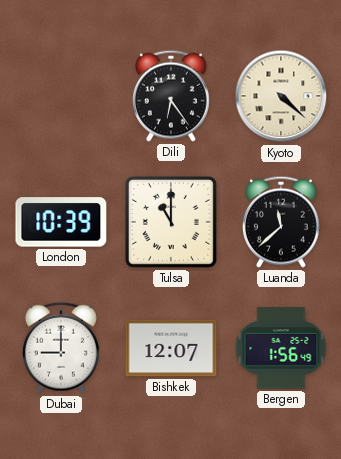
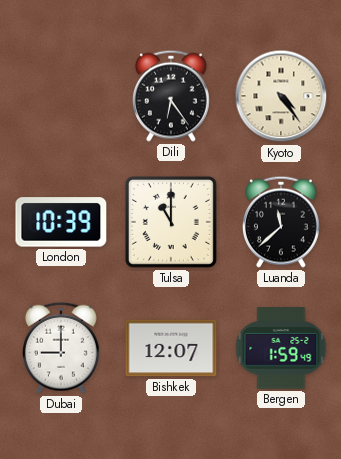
Kyoto: 4:22 -> 4:24 (281, 96)
Bergen: 1:56 -> 1:59 (281, 348)
